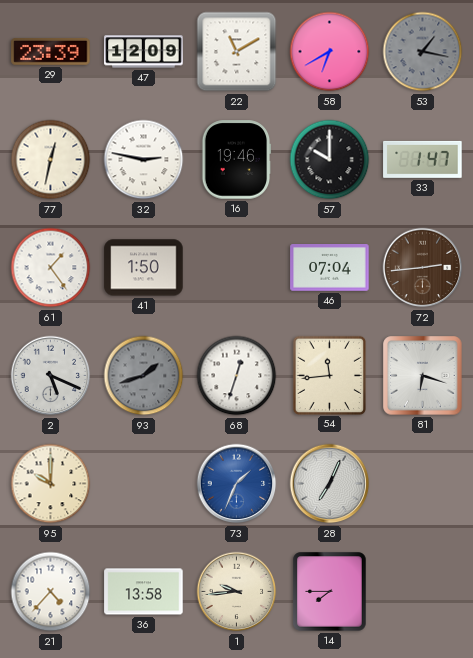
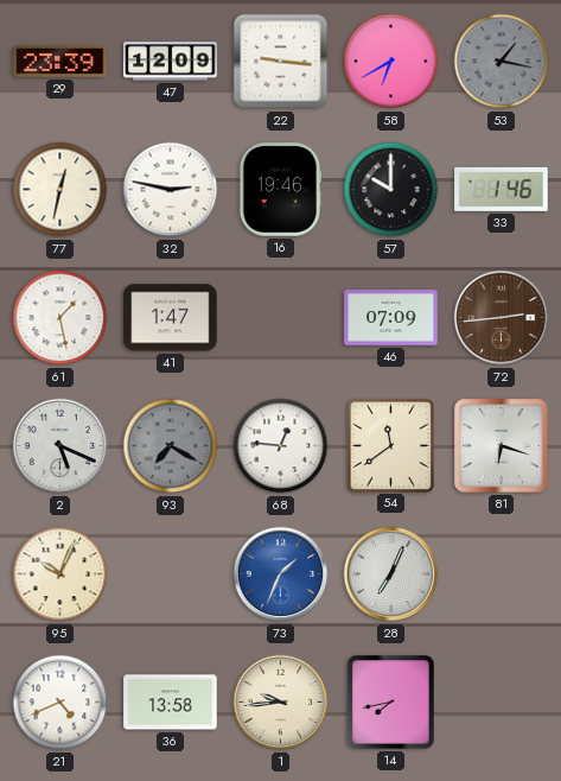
22: 11:10 -> 9:16 (281, 62)
33: 1:47 -> 1:46 (502, 189)
61: 1:24 -> 1:28 (60, 318)
41: 1:50 -> 1:47 (171, 318)
46: 07:04 -> 07:09 (391, 318)
93: 1:42 -> 7:20 (171, 446)
68: 12:33 -> 12:46 (281, 446)
54: 11:44 -> 11:39 (390, 445)
95: 10:00 -> 10:04 (60, 574)
21: 4:37 -> 4:41 (60, 703)
14: 7:45 -> 7:43 (391, 703)
